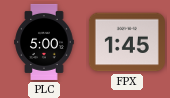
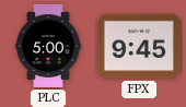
FPX: 1:45 -> 9:45 (139, 46)
